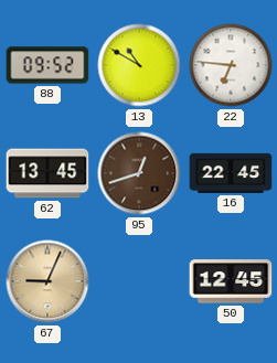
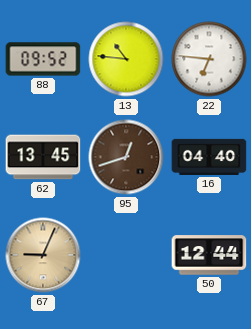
13: 10:50 -> 10:46 (126, 59)
16: 22:45 -> 04:40 (209, 157)
50: 12:45 -> 12:44 (209, 255)
